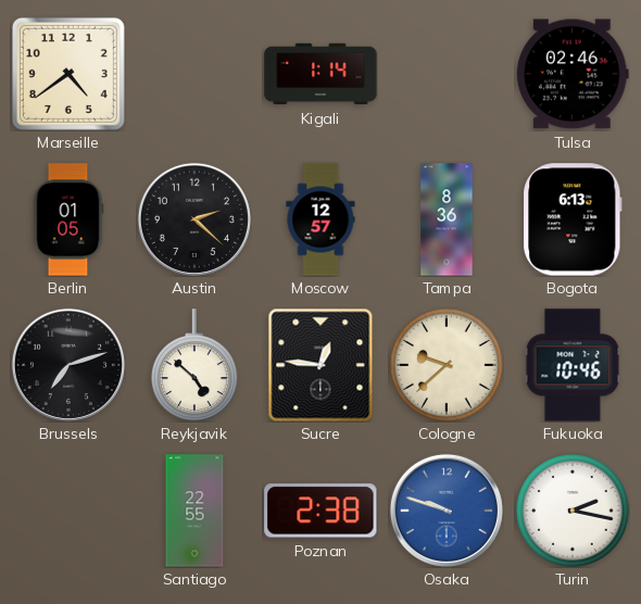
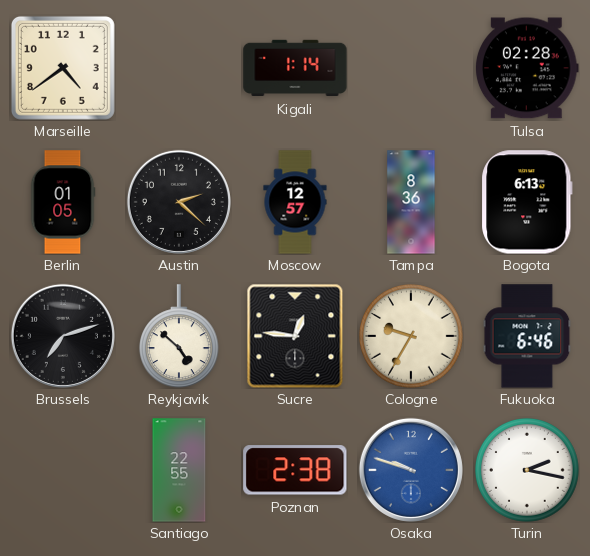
Tulsa: 02:46 -> 02:28 (528, 68)
Cologne: 9:38 -> 9:35 (412, 337)
Fukuoka: 10:46 -> 6:46 (527, 336)
